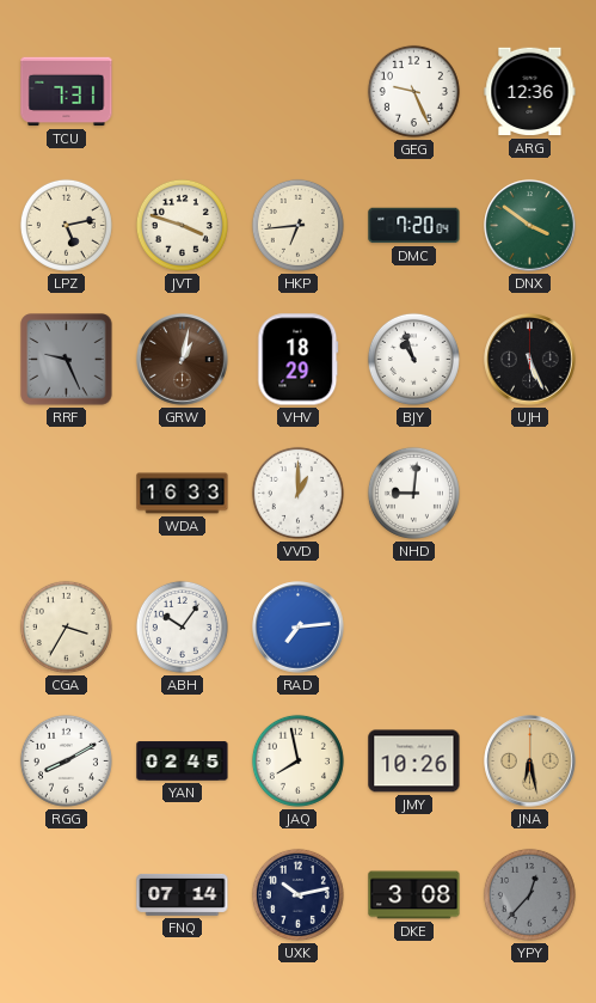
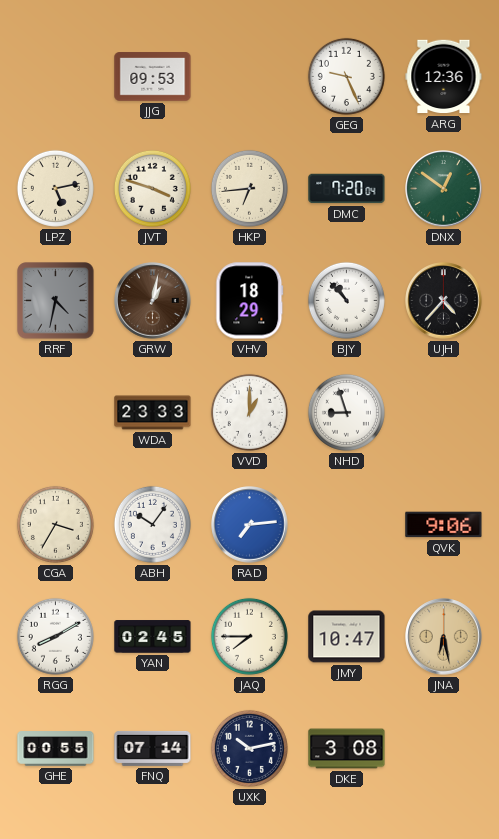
TCU: 7:31 -> none (67, 92)
JJG: none -> 09:53 (153, 77)
DNX: 3:51 -> 12:51 (444, 189)
RRF: 9:26 -> 4:32 (56, 301)
BJY: 10:57 -> 10:53 (346, 300)
UJH: 5:26 -> 4:37 (444, 301)
WDA: 16:33 -> 23:33 (153, 413)
NHD: 9:01 -> 8:57 (346, 412)
QVK: none -> 9:06 (444, 525)
JAQ: 7:58 -> 7:45 (249, 636)
JMY: 10:26 -> 10:47 (347, 637)
GHE: none -> 00:55 (56, 749)
YPY: 12:37 -> none (529, 894)
